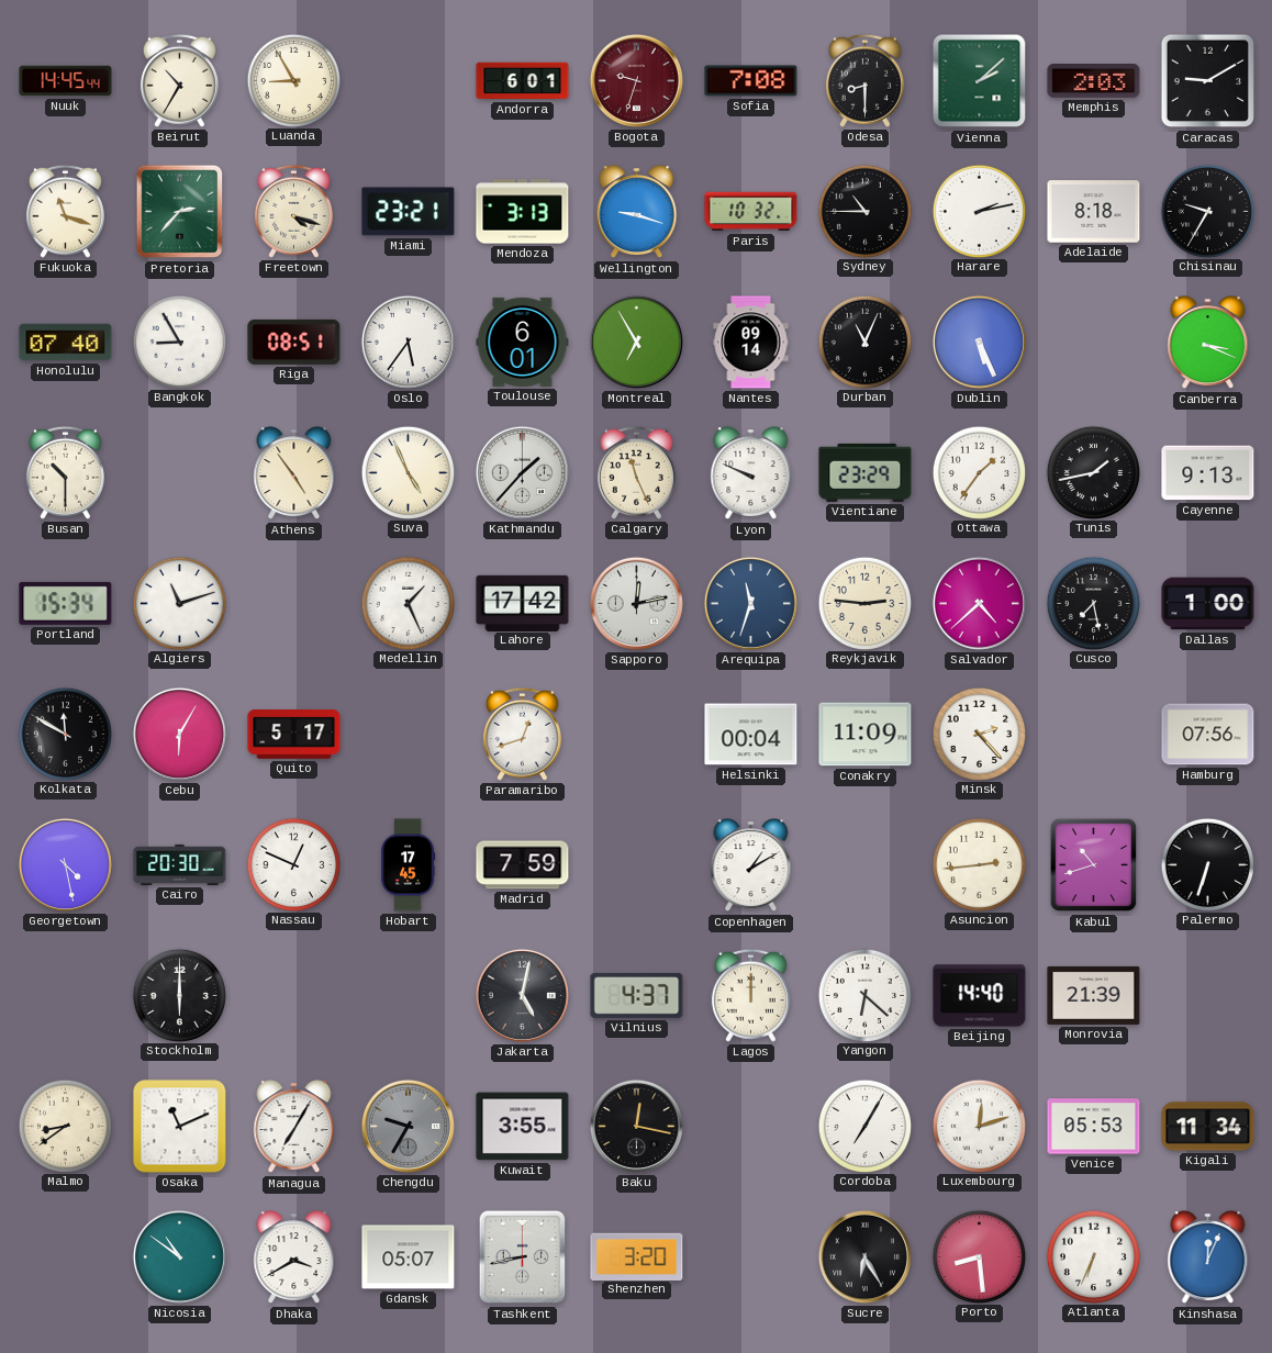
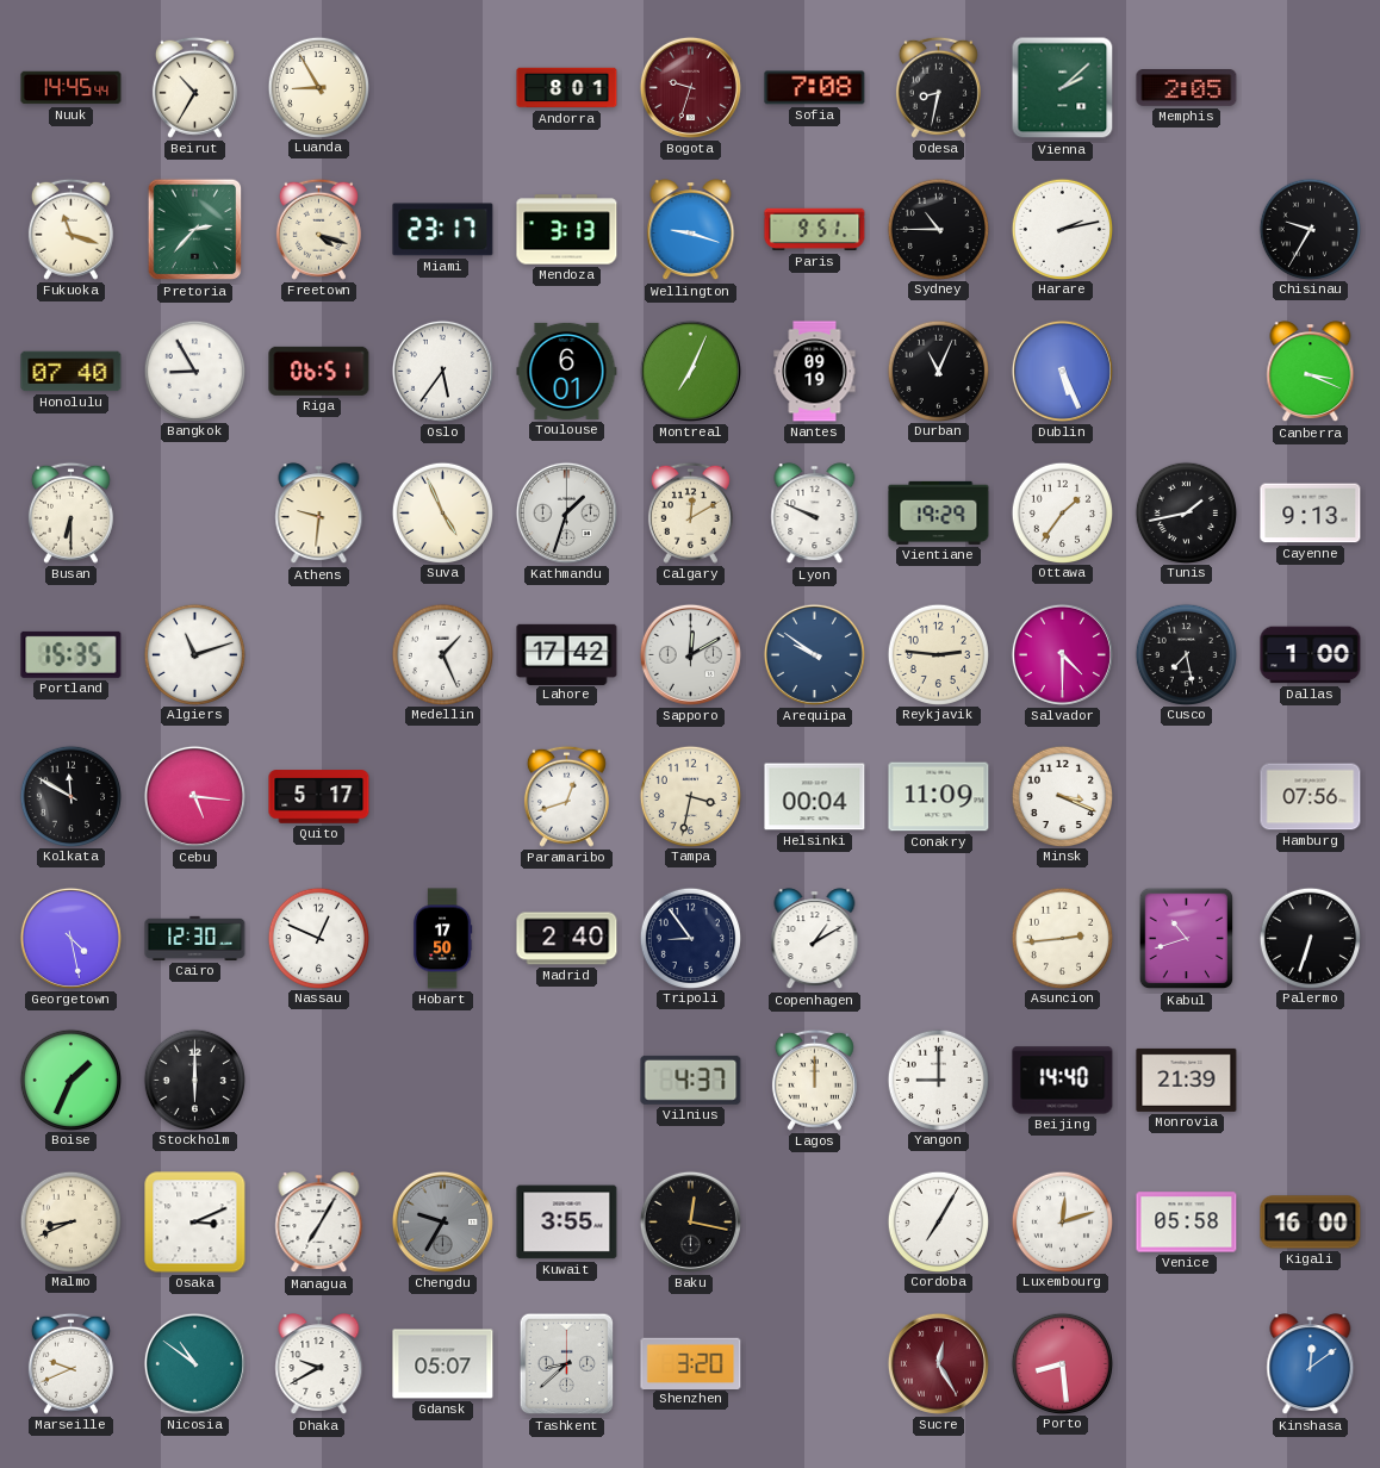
Andorra: 6:01 -> 8:01 (567, 88)
Odesa: 8:30 -> 8:32 (938, 87)
Memphis: 2:03 -> 2:05 (1187, 88)
Caracas: 9:10 -> none (1208, 81)
Miami: 23:21 -> 23:17 (443, 230)
Paris: 10:32 -> 9:51 (815, 230)
Adelaide: 8:18 -> none (1094, 212)
Riga: 08:51 -> 06:51 (319, 371)
Montreal: 6:55 -> 7:04 (690, 371)
Nantes: 09:14 -> 09:19 (815, 372)
Busan: 10:30 -> 6:30 (70, 512)
Athens: 4:54 -> 9:31 (319, 514)
Kathmandu: 1:37 -> 1:33 (566, 512)
Calgary: 11:26 -> 12:10 (690, 512)
Vientiane: 23:29 -> 19:29 (939, 512)
Portland: 15:34 -> 15:35 (72, 654)
Sapporo: 12:13 -> 12:10 (690, 654)
Arequipa: 11:33 -> 9:51 (814, 654)
Salvador: 4:38 -> 4:30 (1062, 654)
Cebu: 6:05 -> 5:16 (194, 796)
Tampa: none -> 3:32 (690, 796)
Minsk: 2:23 -> 3:19 (1062, 796)
Cairo: 20:30 -> 12:30 (195, 938)
Hobart: 17:45 -> 17:50 (442, 939)
Madrid: 7:59 -> 2:40 (567, 939)
Tripoli: none -> 8:54 (690, 938)
Boise: none -> 1:34 (70, 1080)
Jakarta: 5:02 -> none (522, 995)
Yangon: 6:22 -> 9:00 (938, 1080)
Malmo: 8:39 -> 8:41 (70, 1221)
Osaka: 11:11 -> 3:11 (195, 1223)
Venice: 05:53 -> 05:58 (1187, 1223)
Kigali: 11:34 -> 16:00 (1311, 1223)
Marseille: none -> 9:41 (70, 1363)
Dhaka: 3:40 -> 9:40 (319, 1364)
Tashkent: 8:43 -> 8:38 (567, 1364)
Sucre: 6:25 -> 12:25 (938, 1363)
Sucre dial: black -> burgundy (938, 1363)
Atlanta: 6:34 -> none (1093, 1256)
Kinshasa: 12:04 -> 12:09 (1311, 1364)
